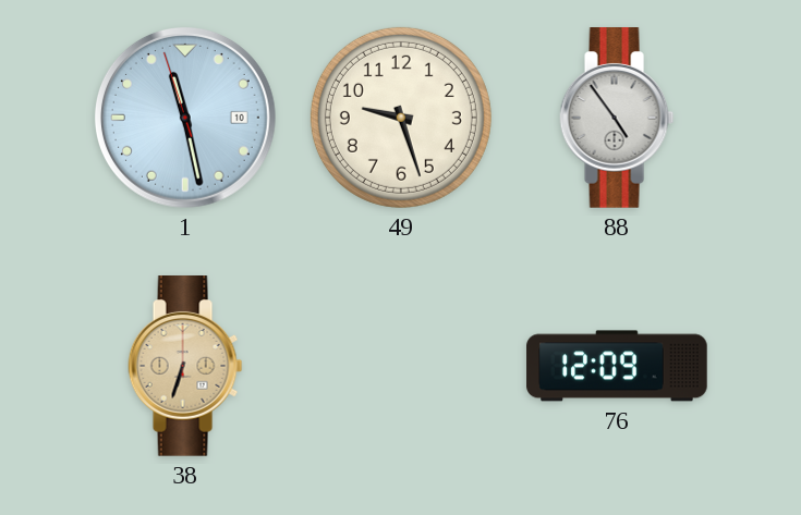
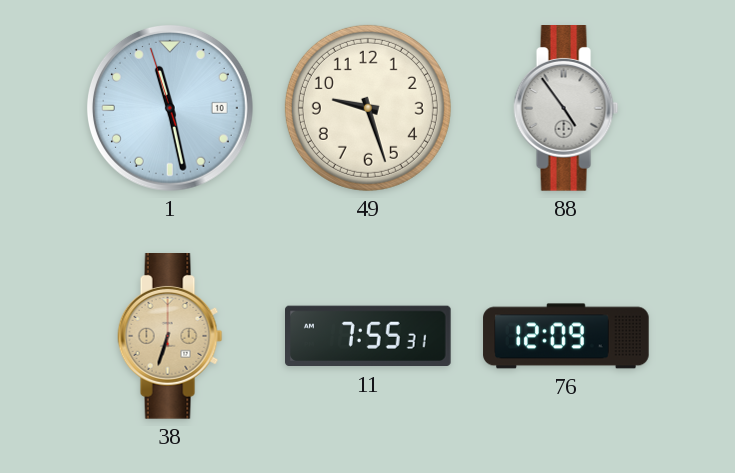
11: none -> 7:55 (369, 336)
